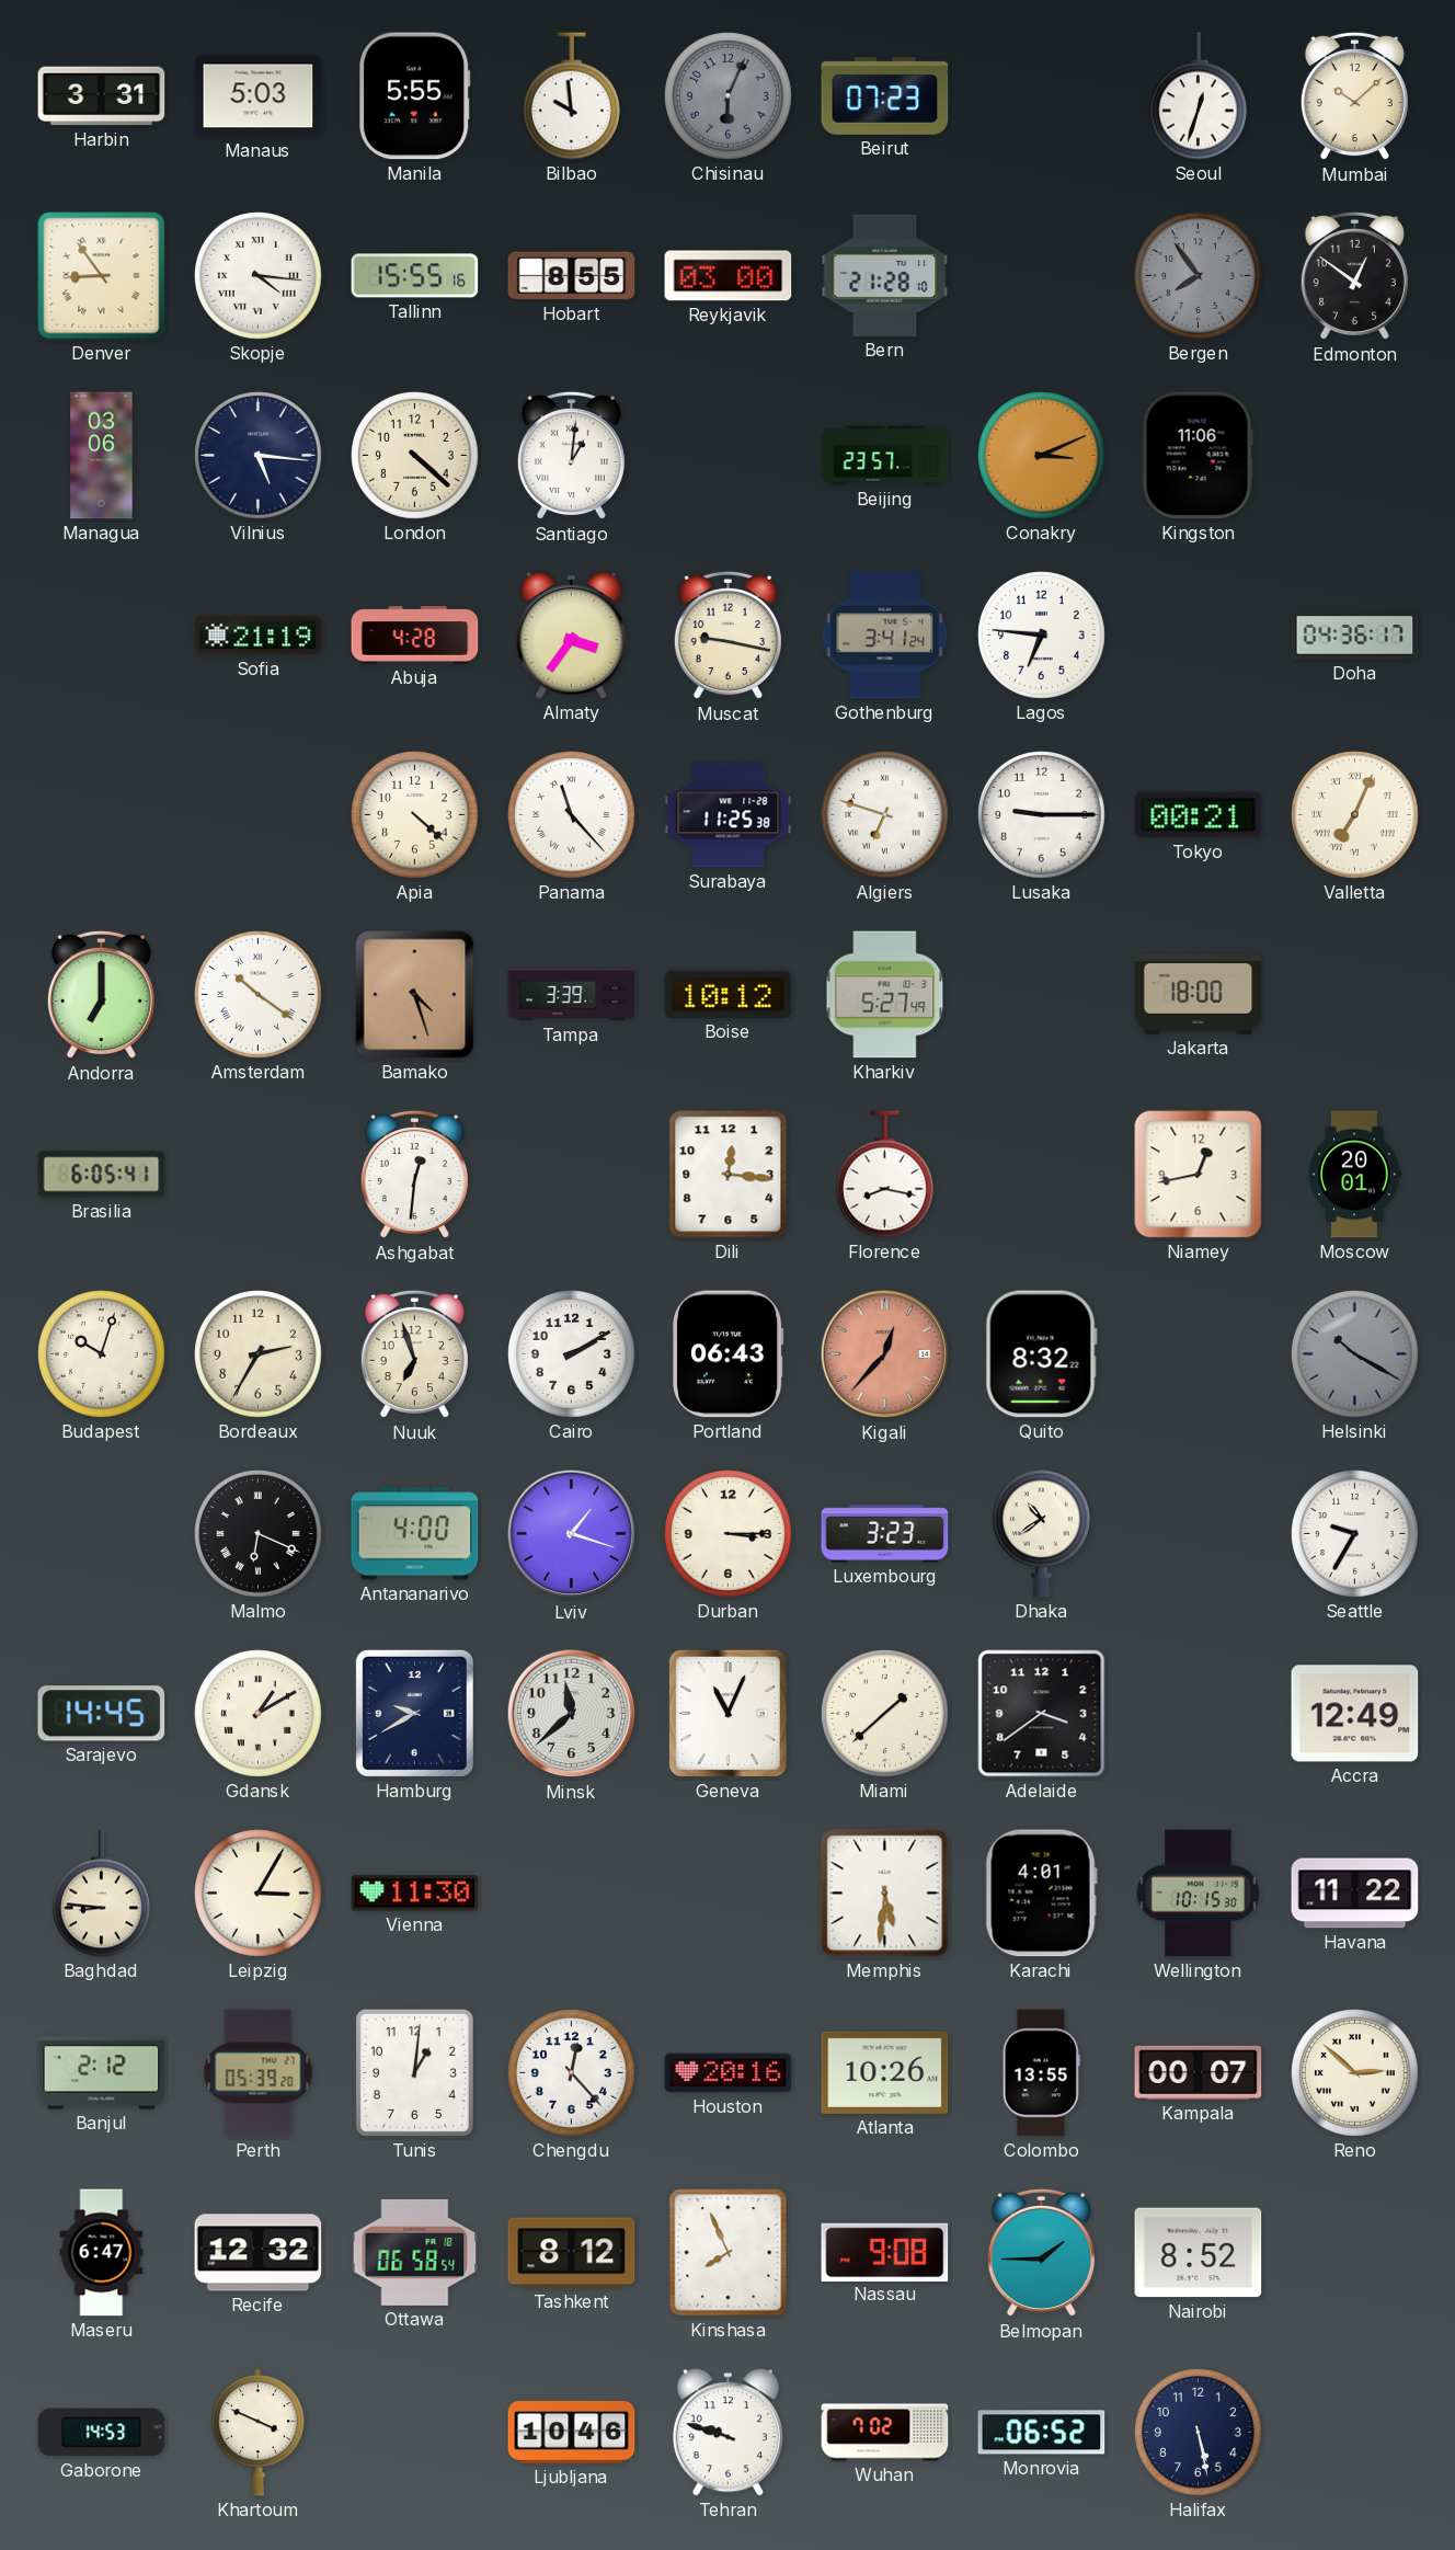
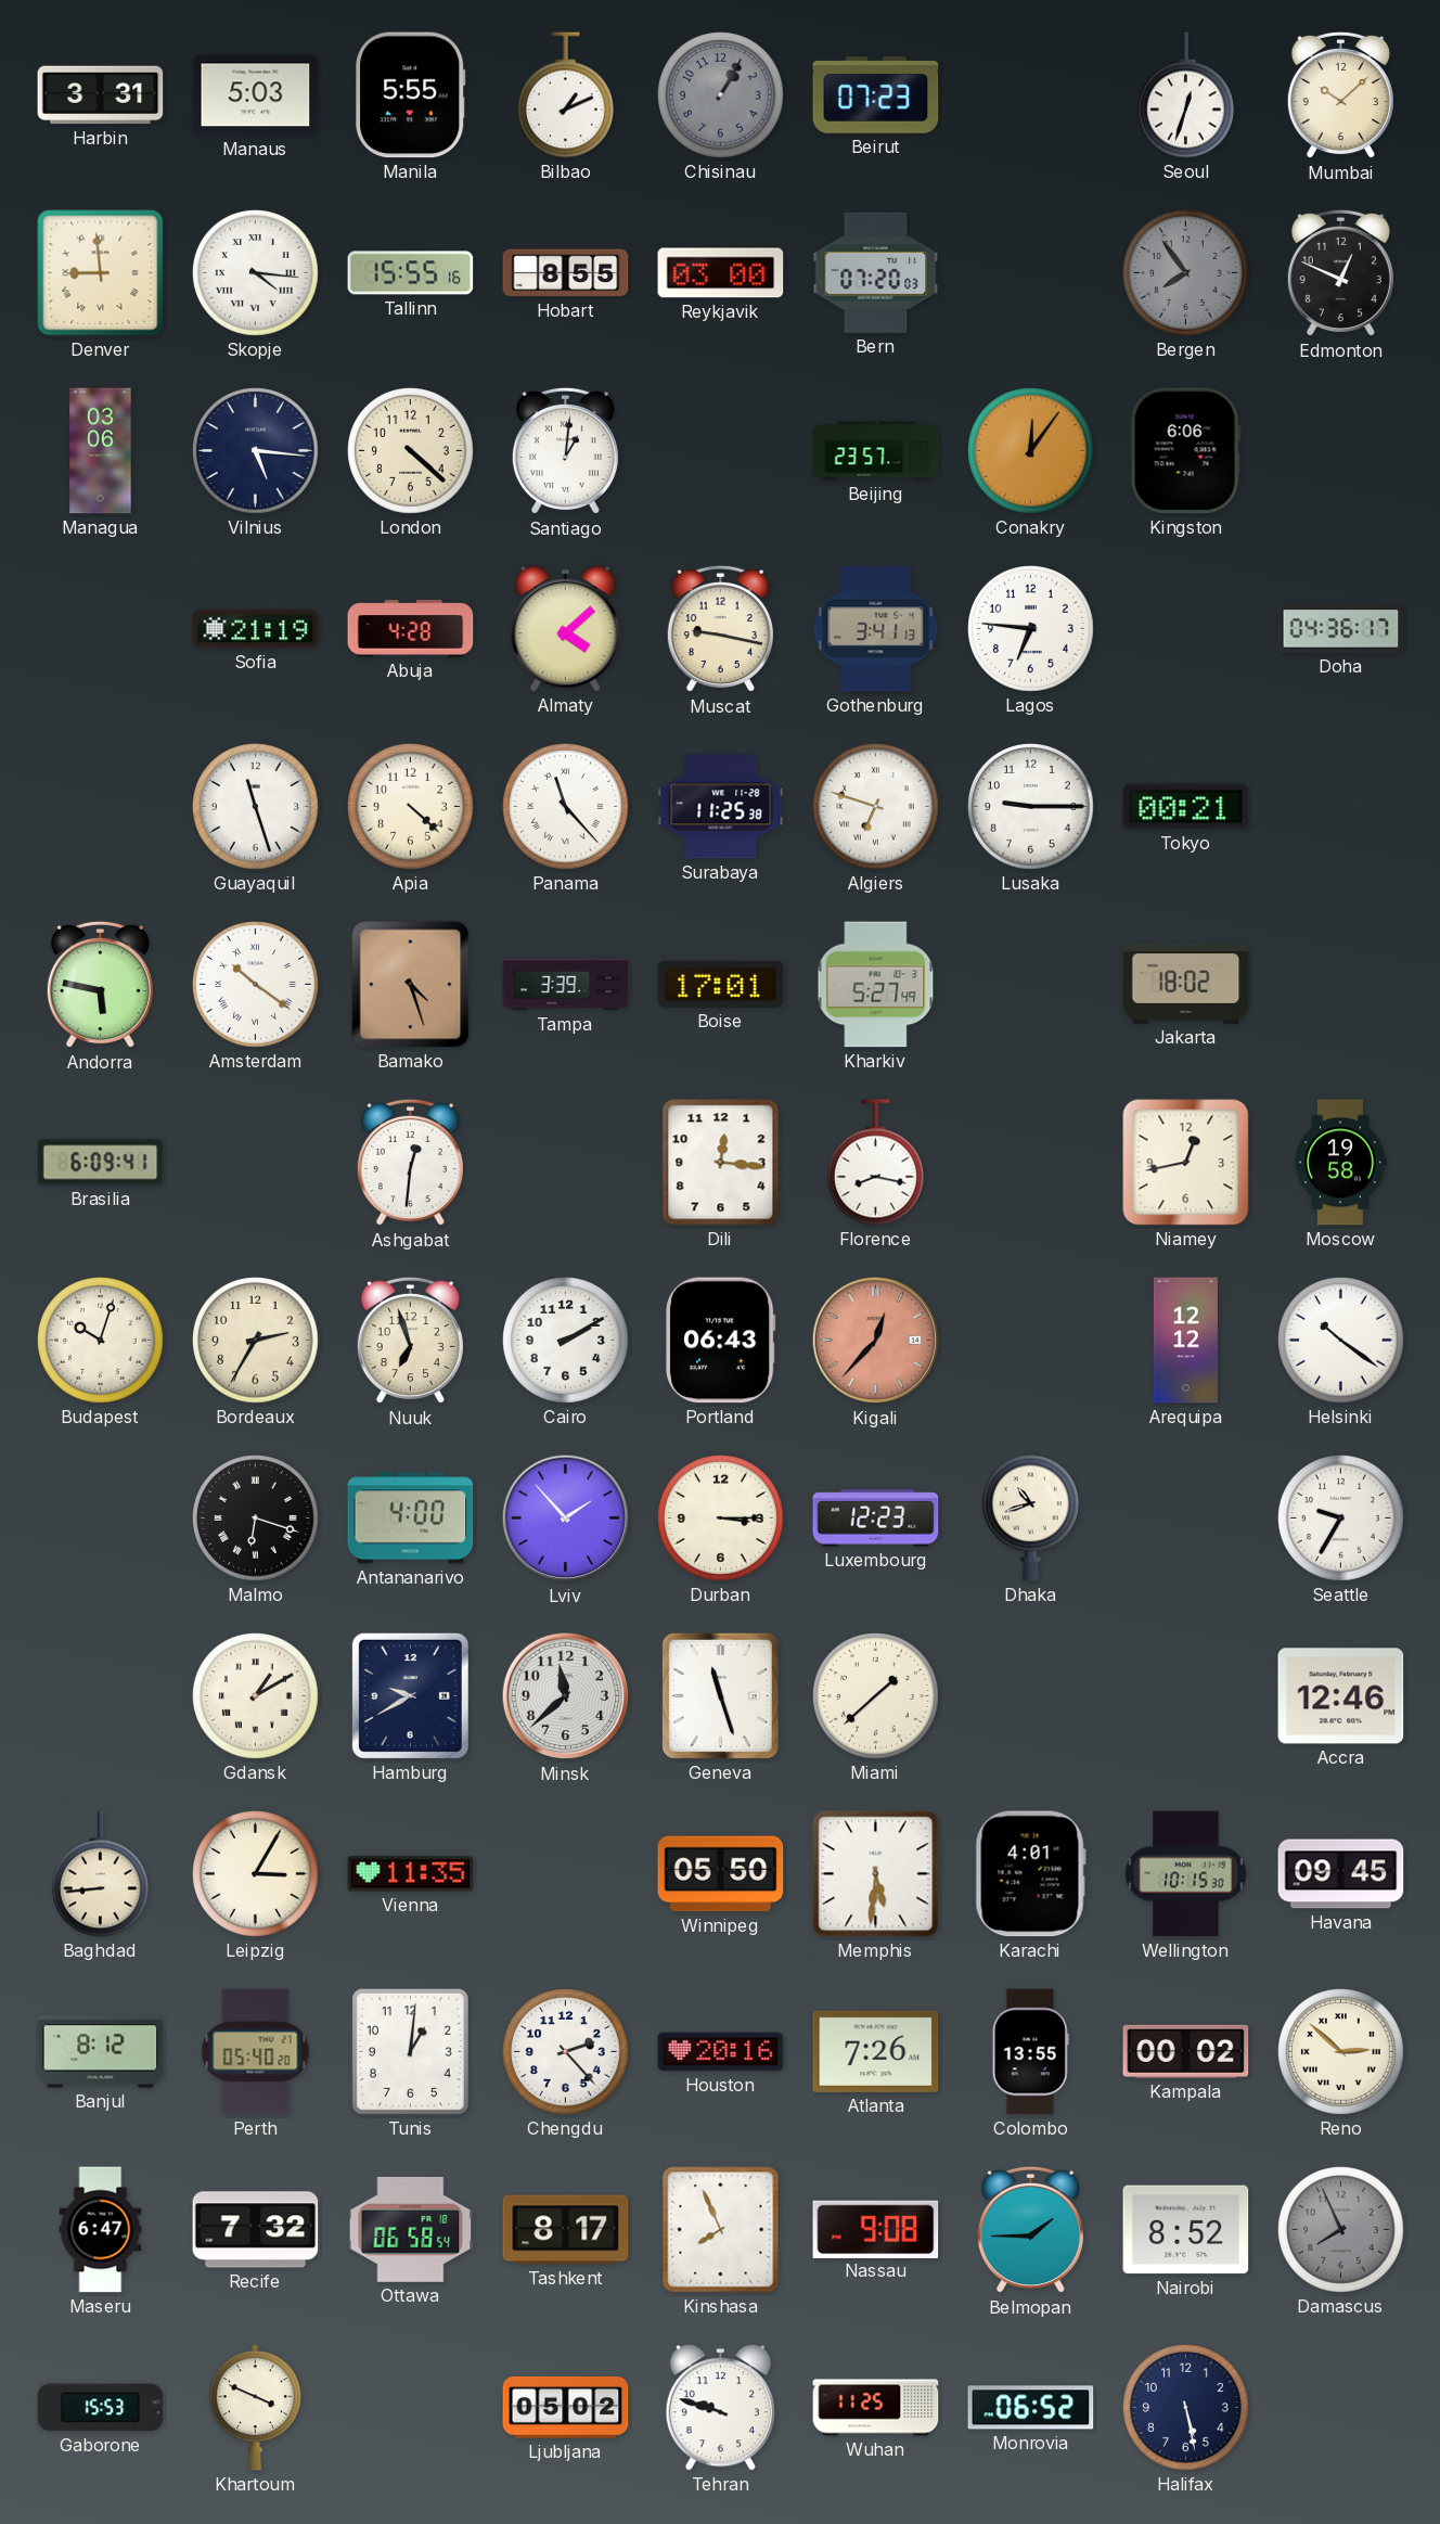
Bilbao: 9:59 -> 1:11 (565, 95)
Chisinau: 6:04 -> 1:05 (721, 95)
Denver: 8:54 -> 8:59 (101, 273)
Bern: 21:28 -> 07:20 (876, 272)
Edmonton: 12:51 -> 12:49 (1340, 273)
Conakry: 3:11 -> 12:06 (1031, 451)
Kingston: 11:06 -> 6:06 (1185, 451)
Almaty: 3:36 -> 4:08 (565, 629)
Gothenburg: 3:41:24 -> 3:41:13 (876, 629)
Guayaquil: none -> 11:27 (256, 807)
Valletta: 7:04 -> none (1355, 815)
Andorra: 7:00 -> 5:47 (100, 985)
Boise: 10:12 -> 17:01 (721, 984)
Jakarta: 18:00 -> 18:02 (1186, 984)
Brasilia: 6:05 -> 6:09 (101, 1163)
Moscow: 20:01 -> 19:58 (1340, 1163)
Quito: 8:32 -> none (1041, 1354)
Arequipa: none -> 12:12 (1185, 1341)
Helsinki: 10:20 -> 10:21 (1341, 1341)
Helsinki dial: grey -> white (1341, 1341)
Malmo: 6:19 -> 6:18 (256, 1519)
Lviv: 1:18 -> 1:53 (566, 1519)
Luxembourg: 3:23 -> 12:23 (876, 1519)
Dhaka: 10:39 -> 10:42 (1030, 1519)
Sarajevo: 14:45 -> none (102, 1714)
Geneva: 11:04 -> 11:27 (720, 1695)
Adelaide: 3:39 -> none (1042, 1714)
Accra: 12:49 -> 12:46 (1341, 1696)
Baghdad: 8:46 -> 8:44 (100, 1874)
Vienna: 11:30 -> 11:35 (411, 1874)
Winnipeg: none -> 05:50 (721, 1874)
Havana: 11:22 -> 09:45 (1341, 1874)
Banjul: 2:12 -> 8:12 (101, 2052)
Perth: 05:39 -> 05:40 (256, 2052)
Chengdu: 12:23 -> 2:23 (566, 2052)
Atlanta: 10:26 -> 7:26 (876, 2051)
Kampala: 00:07 -> 00:02 (1186, 2051)
Recife: 12:32 -> 7:32 (256, 2230)
Tashkent: 8:12 -> 8:17 (566, 2230)
Damascus: none -> 7:56 (1341, 2230)
Gaborone: 14:53 -> 15:53 (101, 2408)
Ljubljana: 10:46 -> 05:02 (566, 2407)
Wuhan: 7:02 -> 11:25 (876, 2408)
